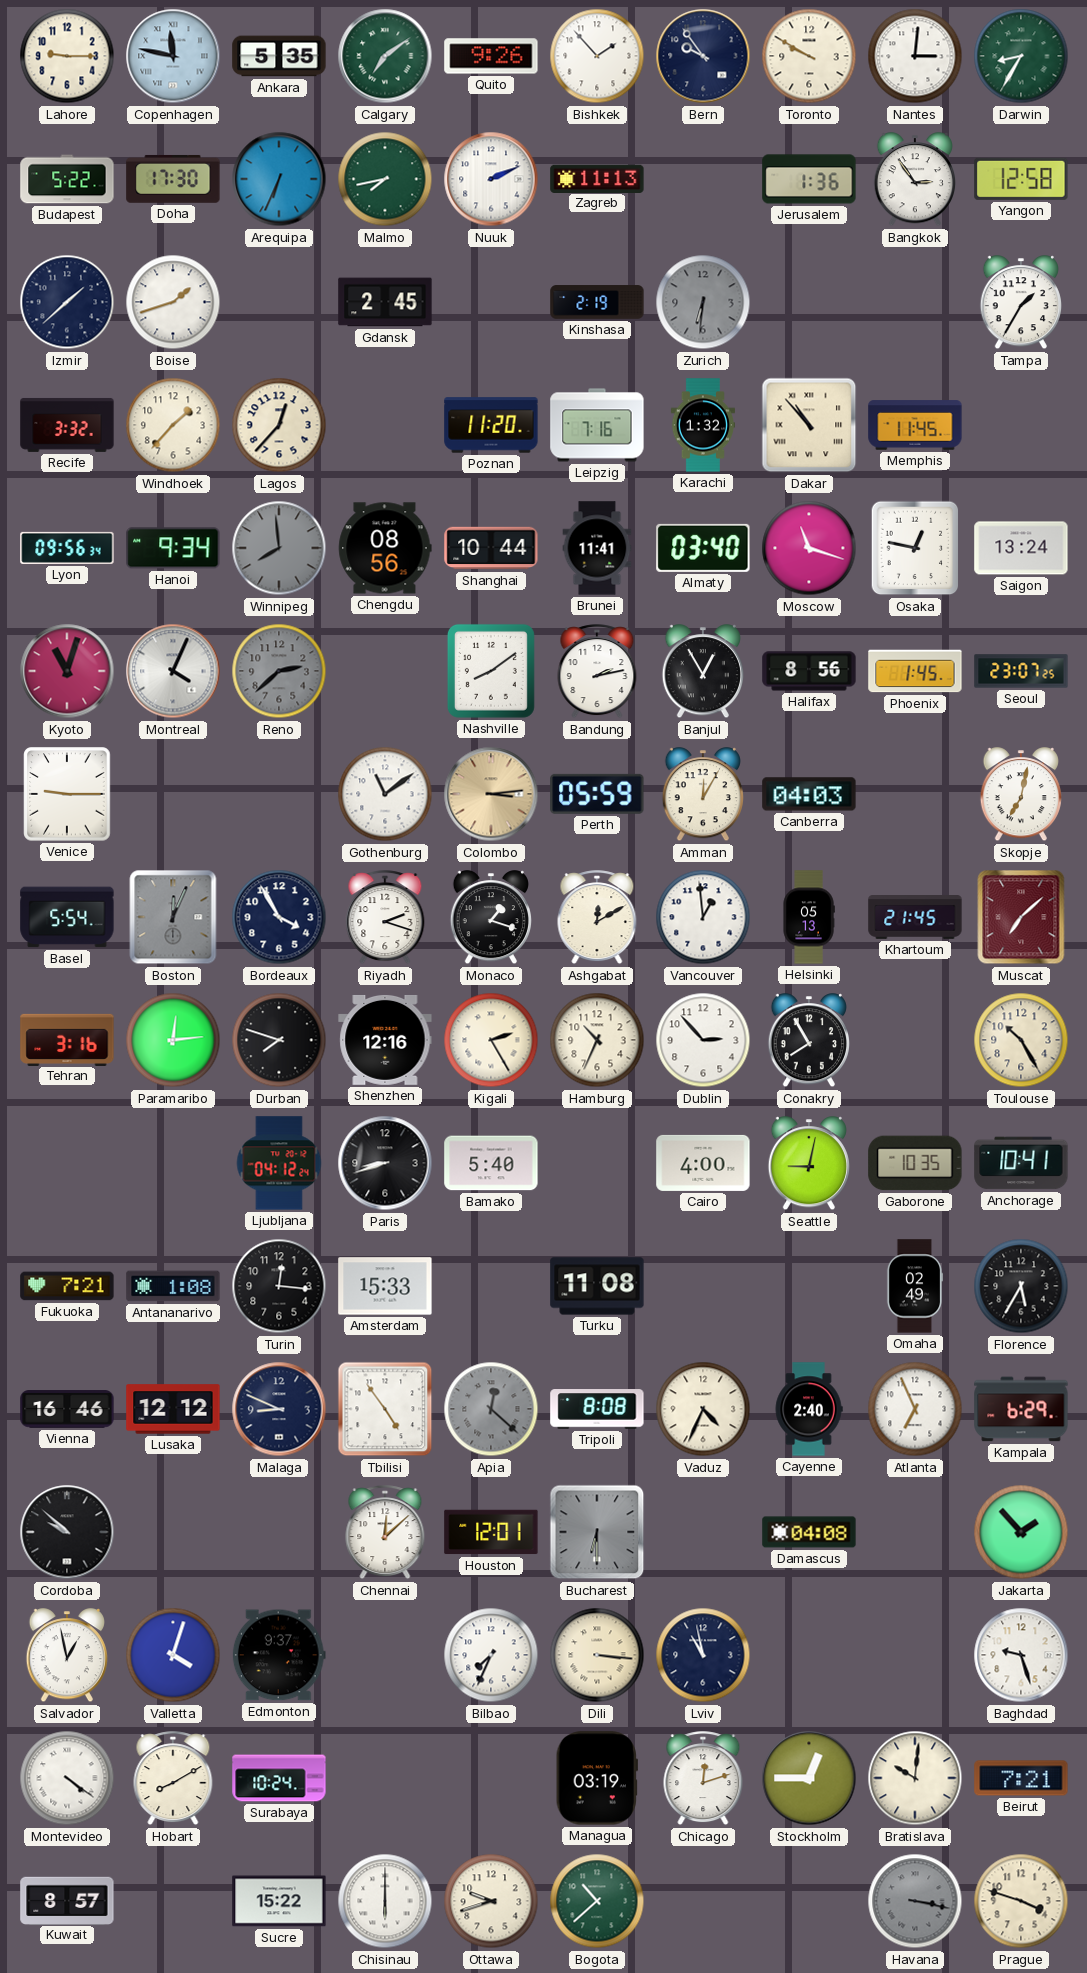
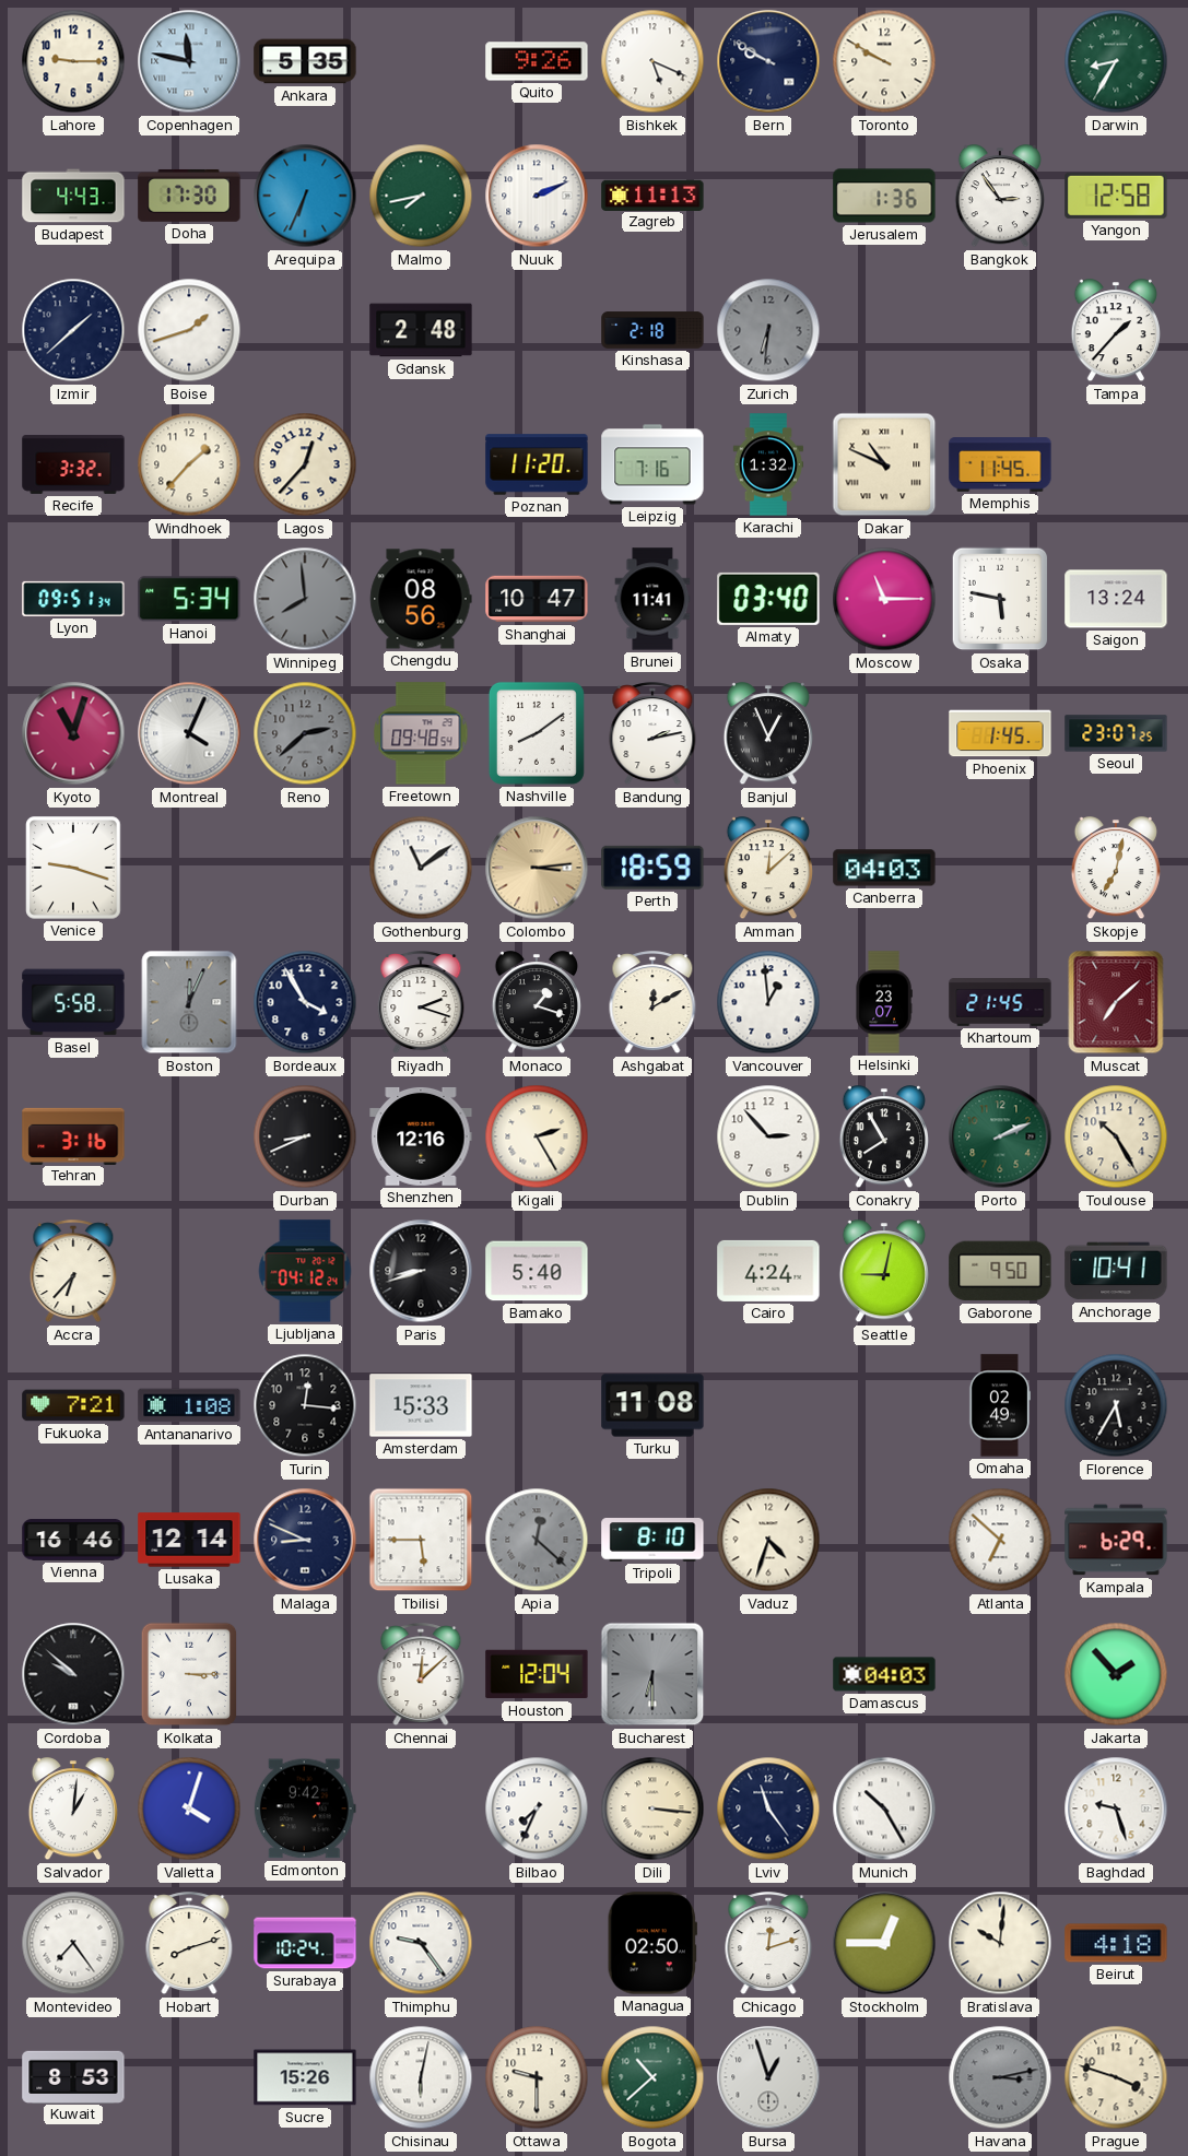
Calgary: 7:09 -> none (385, 56)
Bishkek: 1:53 -> 5:19 (652, 61)
Bern: 9:54 -> 9:50 (768, 61)
Nantes: 3:01 -> none (915, 56)
Budapest: 5:22 -> 4:43 (73, 196)
Gdansk: 2:45 -> 2:48 (421, 330)
Kinshasa: 2:19 -> 2:18 (652, 330)
Tampa: 1:35 -> 1:37 (1115, 331)
Dakar: 10:53 -> 10:49 (884, 464)
Lyon: 09:56 -> 09:51 (73, 599)
Hanoi: 9:34 -> 5:34 (189, 599)
Shanghai: 10:44 -> 10:47 (537, 599)
Moscow: 11:18 -> 11:15 (884, 599)
Osaka: 12:47 -> 5:47 (1000, 599)
Freetown: none -> 09:48 (421, 733)
Banjul: 12:55 -> 12:56 (767, 734)
Halifax: 8:56 -> none (809, 671)
Venice: 9:15 -> 9:18 (73, 868)
Perth: 05:59 -> 18:59 (652, 868)
Amman: 12:05 -> 12:08 (767, 869)
Basel: 5:54 -> 5:58 (73, 1002)
Helsinki: 05:13 -> 23:07 (884, 1002)
Paramaribo: 12:14 -> none (173, 1040)
Durban: 7:48 -> 8:41 (305, 1136)
Hamburg: 10:34 -> none (597, 1040)
Porto: none -> 2:11 (1000, 1136)
Accra: none -> 6:37 (73, 1272)
Cairo: 4:00 -> 4:24 (768, 1271)
Gaborone: 10:35 -> 9:50 (1000, 1271)
Lusaka: 12:12 -> 12:14 (189, 1540)
Tbilisi: 4:54 -> 5:45 (421, 1540)
Tripoli: 8:08 -> 8:10 (652, 1540)
Vaduz: 4:34 -> 4:33 (768, 1540)
Cayenne: 2:40 -> none (809, 1409)
Atlanta: 6:56 -> 6:52 (1000, 1540)
Kolkata: none -> 3:15 (189, 1674)
Houston: 12:01 -> 12:04 (537, 1674)
Damascus: 04:08 -> 04:03 (884, 1674)
Salvador: 12:58 -> 1:01 (72, 1810)
Edmonton: 9:37 -> 9:42 (305, 1809)
Lviv: 10:58 -> 11:24 (768, 1809)
Munich: none -> 10:25 (884, 1809)
Montevideo: 4:21 -> 7:24 (73, 1943)
Hobart: 8:10 -> 8:12 (189, 1944)
Thimphu: none -> 9:24 (421, 1943)
Managua: 03:19 -> 02:50 (652, 1943)
Beirut: 7:21 -> 4:18 (1116, 1943)
Kuwait: 8:57 -> 8:53 (73, 2076)
Sucre: 15:22 -> 15:26 (305, 2077)
Chisinau: 6:00 -> 6:02 (421, 2077)
Ottawa: 9:42 -> 9:30 (537, 2077)
Bursa: none -> 12:57 (768, 2077)
Havana: 3:17 -> 3:13 (1000, 2077)
